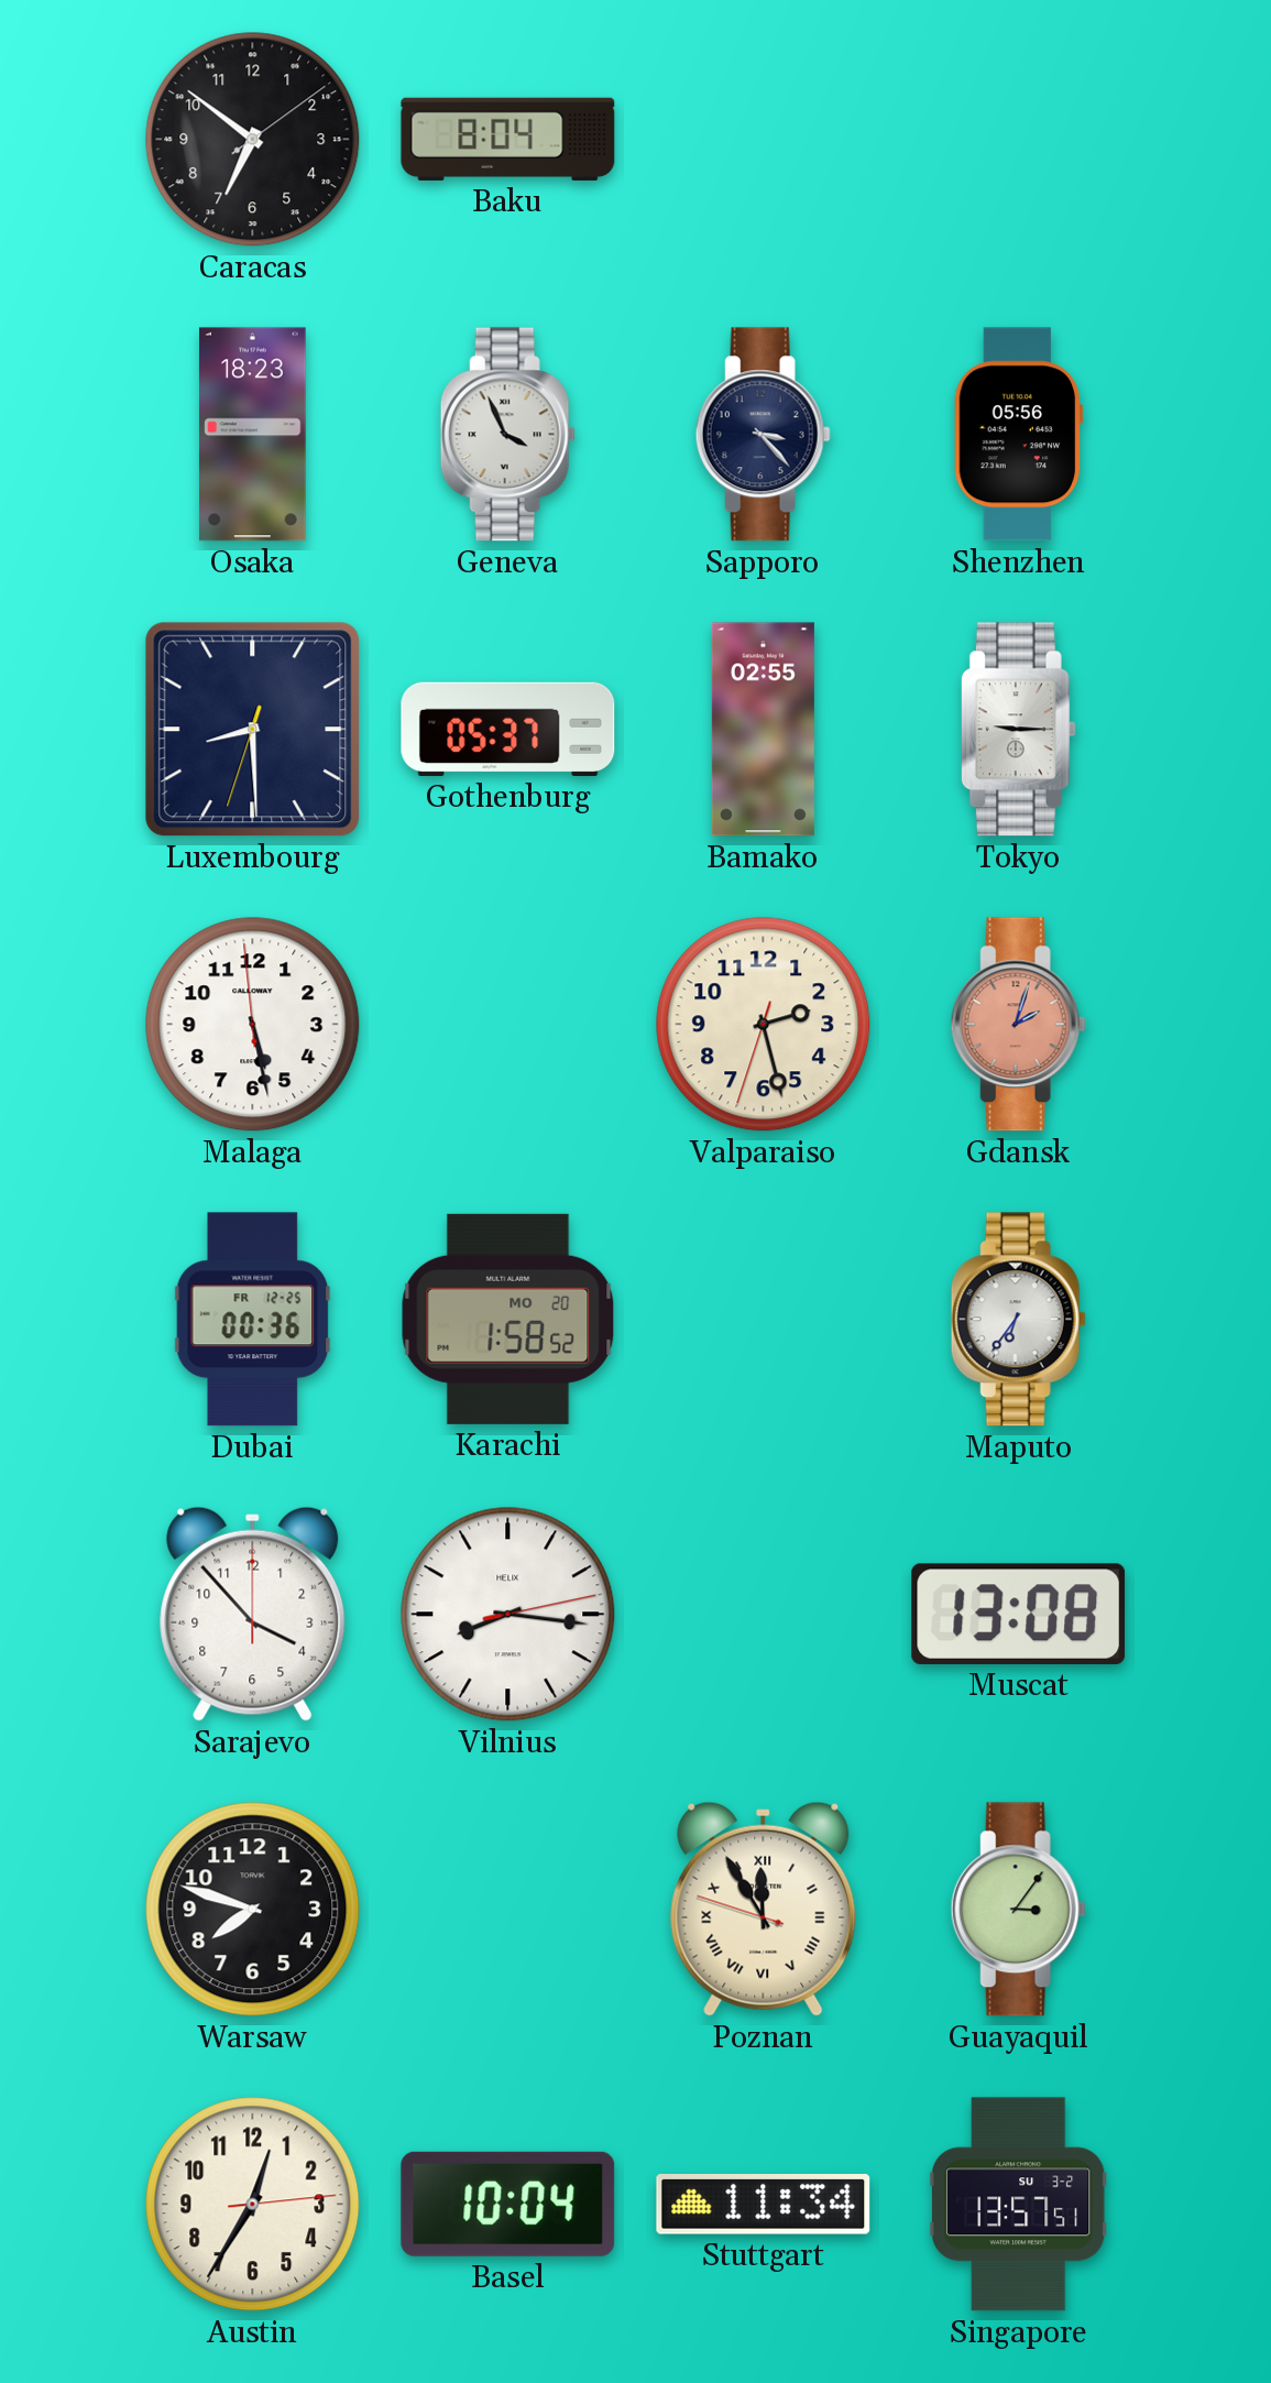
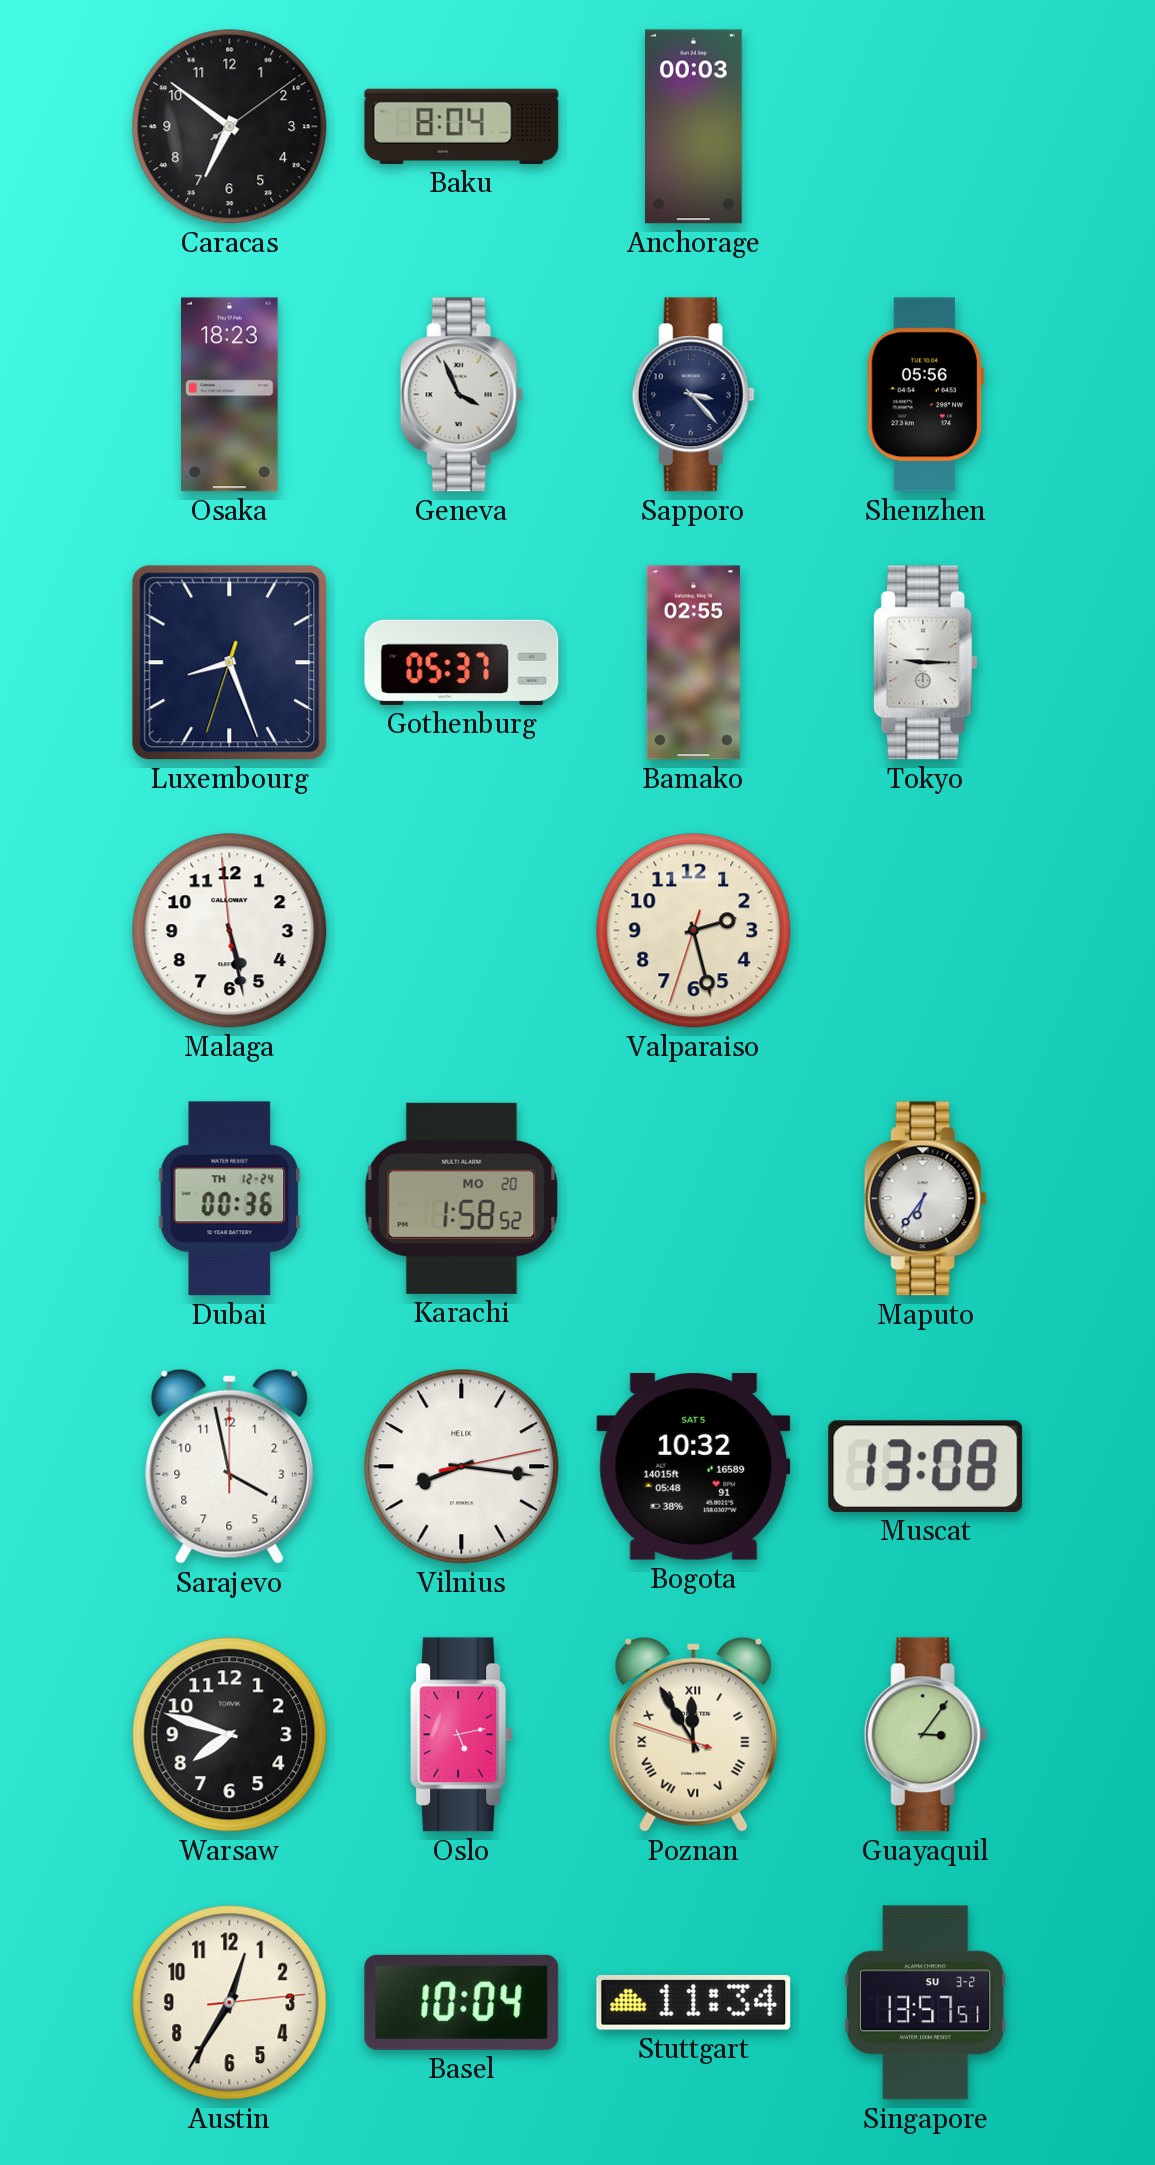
Anchorage: none -> 00:03 (693, 127)
Luxembourg: 8:29 -> 8:26 (230, 663)
Gdansk: 2:03 -> none (1018, 1025)
Dubai date: FR 12-25 -> TH 12-24 (230, 1199)
Sarajevo: 3:53 -> 3:58 (230, 1466)
Bogota: none -> 10:32 (694, 1467)
Oslo: none -> 5:13 (462, 1735)
